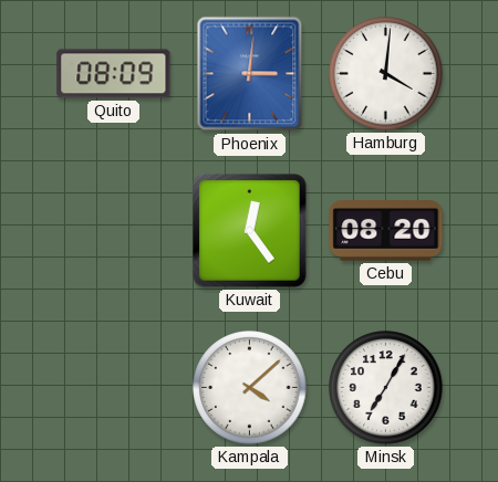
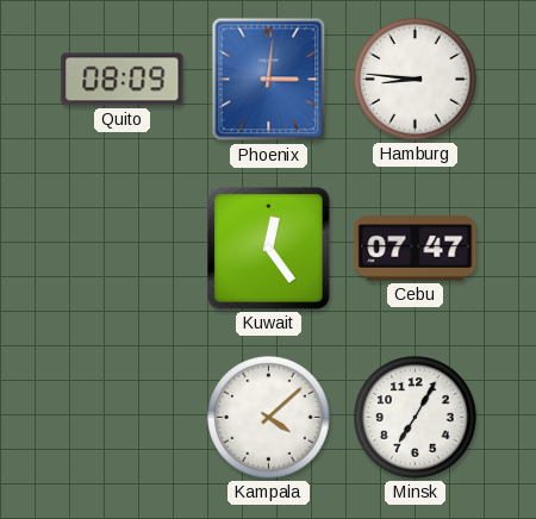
Hamburg: 4:01 -> 8:46 (416, 80)
Cebu: 08:20 -> 07:47 (416, 249)
